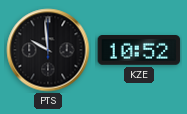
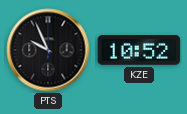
PTS: 9:59 -> 9:56 (48, 50)
